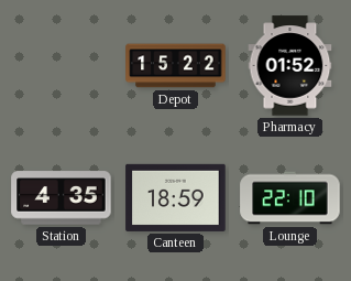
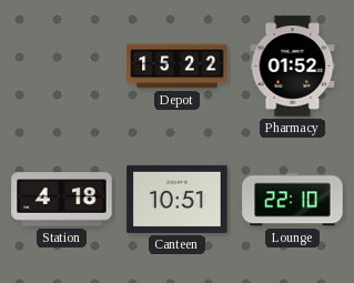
Station: 4:35 -> 4:18 (62, 200)
Canteen: 18:59 -> 10:51 (178, 199)
